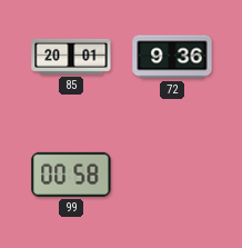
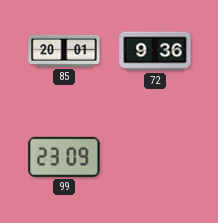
99: 00:58 -> 23:09 (64, 157)
